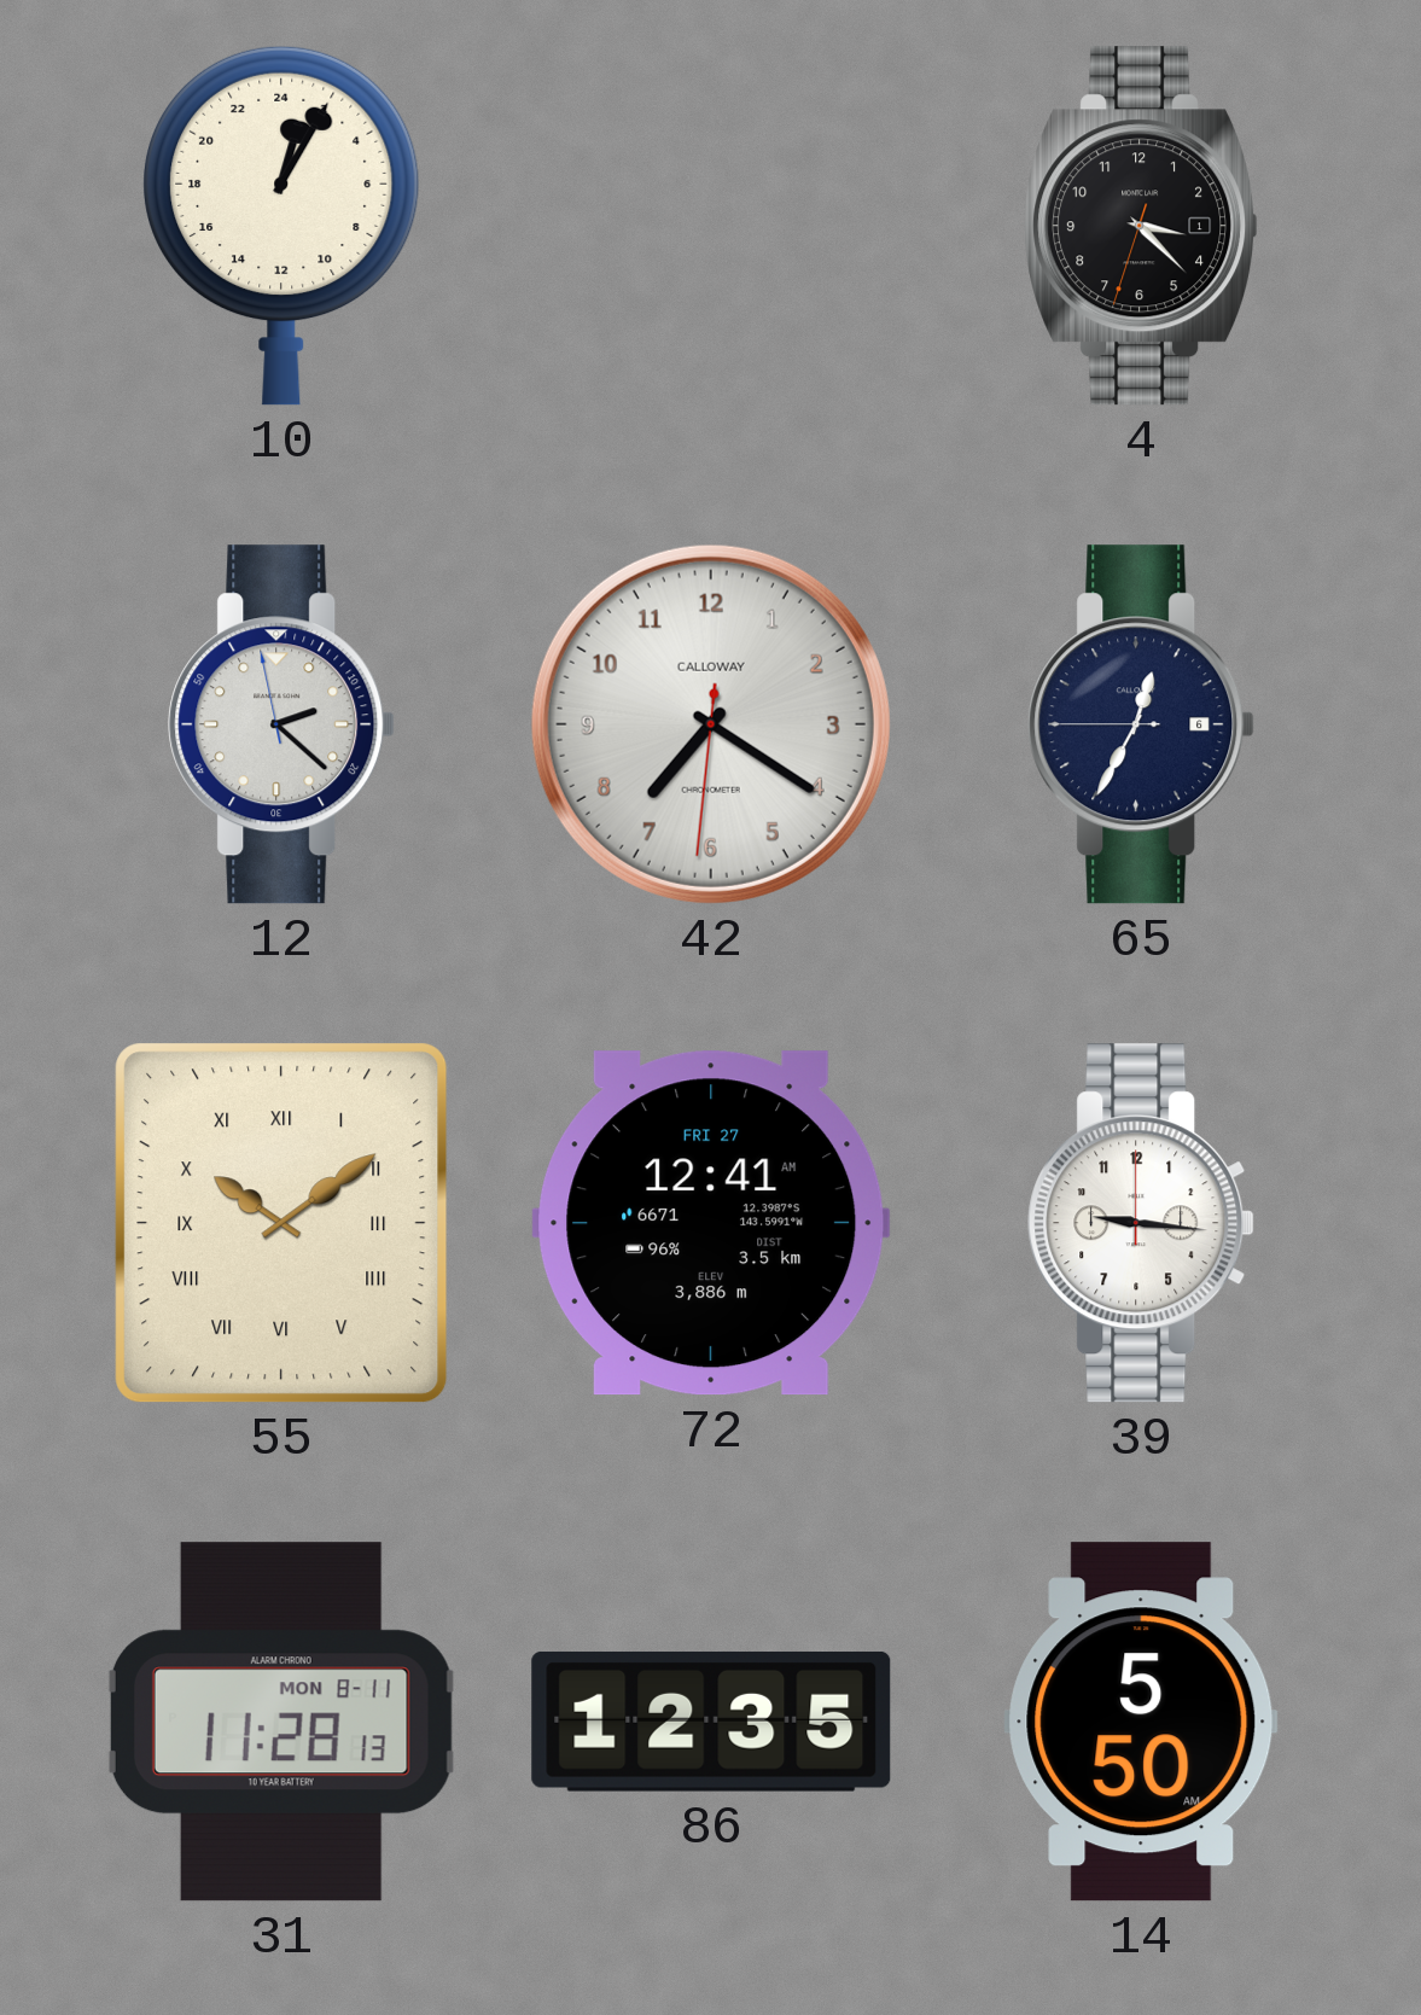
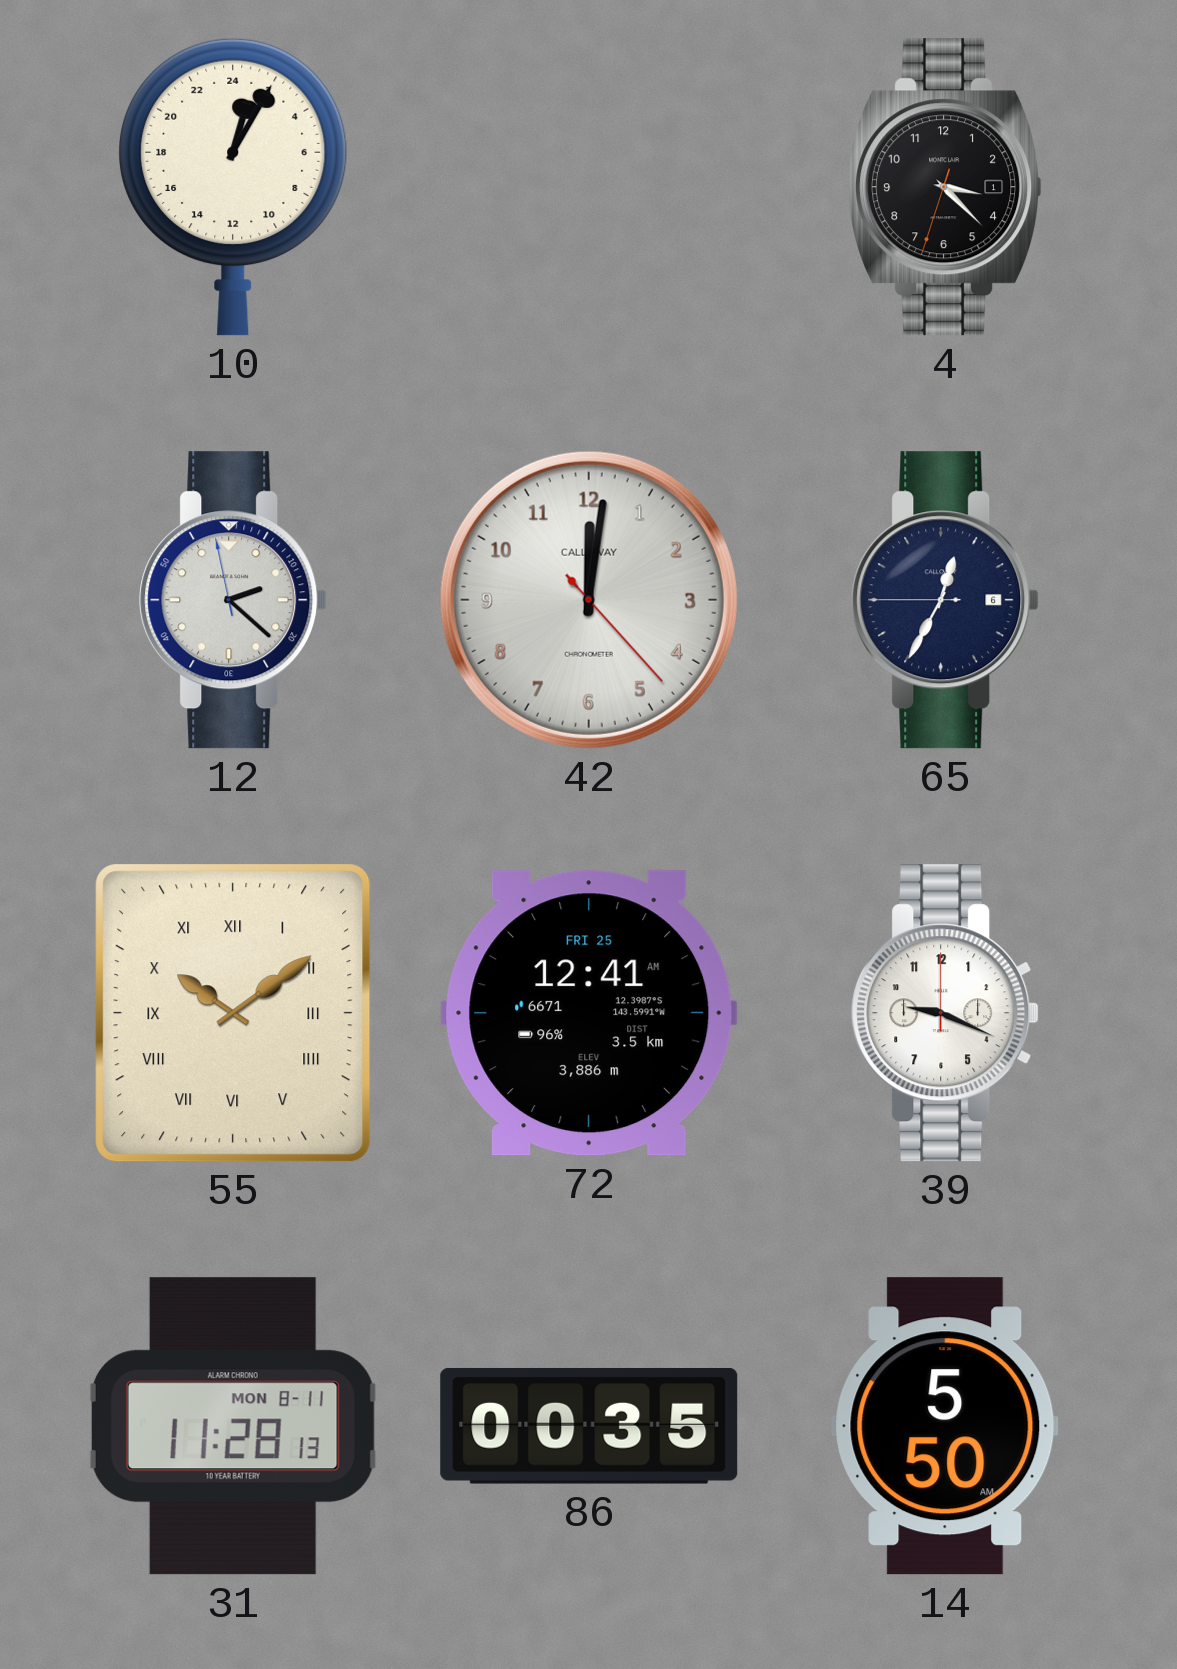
42: 7:20 -> 12:01 (589, 600)
72 date: FRI 27 -> FRI 25 (589, 1013)
39: 9:16 -> 9:19 (945, 1013)
86: 12:35 -> 00:35 (589, 1426)
